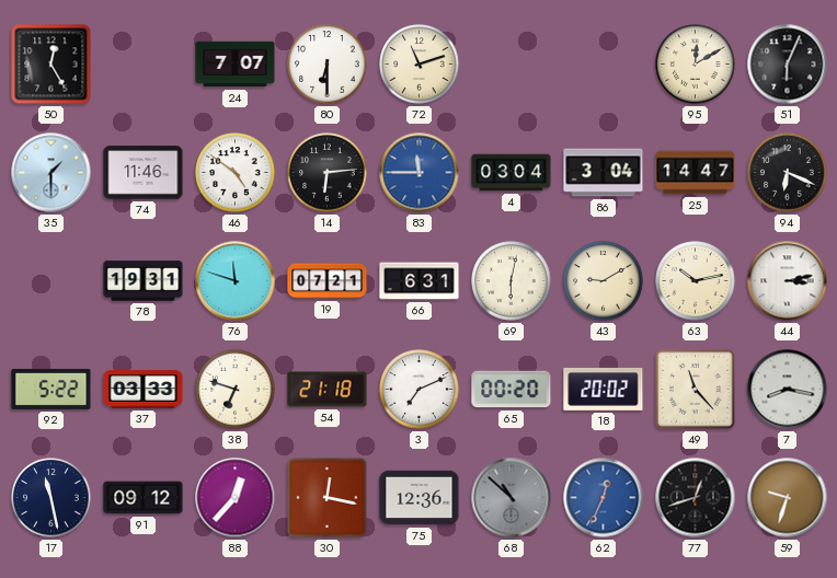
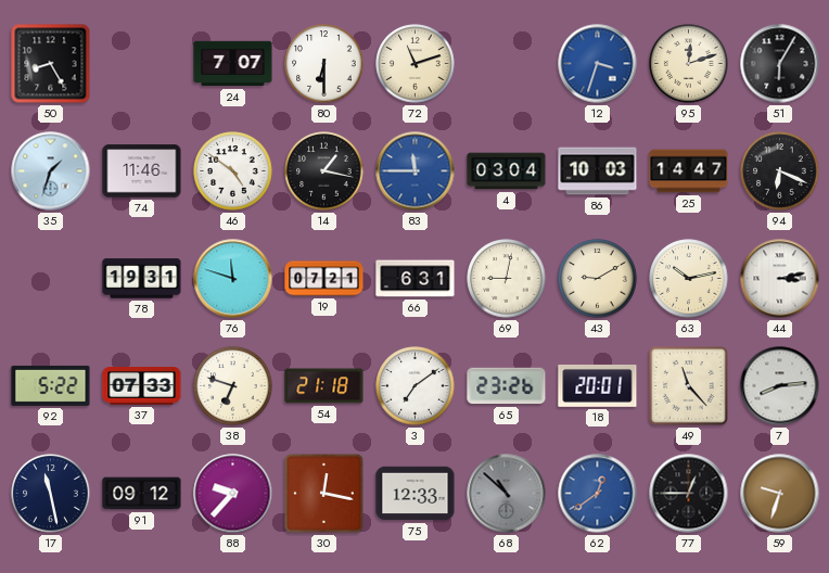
50: 12:25 -> 8:25 (51, 64)
12: none -> 3:33 (598, 64)
95: 12:10 -> 12:12 (689, 64)
51: 6:04 -> 6:05 (780, 64)
35: 1:30 -> 1:33 (51, 171)
14: 6:14 -> 1:17 (324, 171)
86: 3:04 -> 10:03 (598, 171)
69: 6:02 -> 9:02 (507, 279)
37: 03:33 -> 07:33 (142, 386)
3: 7:11 -> 7:09 (416, 386)
65: 00:20 -> 23:26 (507, 386)
18: 20:02 -> 20:01 (598, 385)
7: 8:17 -> 8:14 (780, 386)
88: 12:37 -> 9:37 (233, 494)
75: 12:36 -> 12:33 (416, 494)
62: 12:34 -> 12:39 (598, 494)
77: 12:42 -> 12:45 (689, 494)
